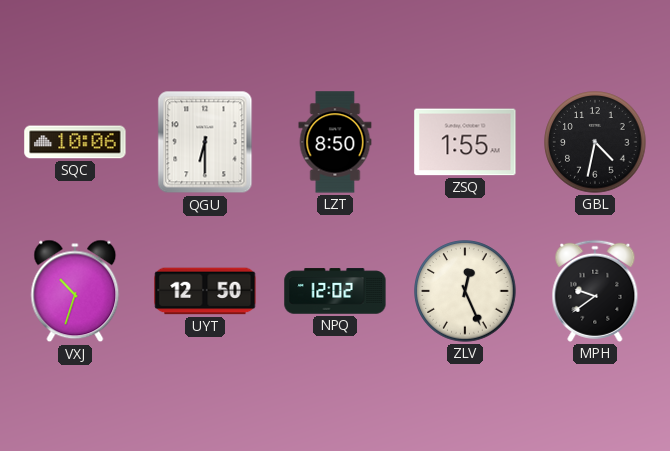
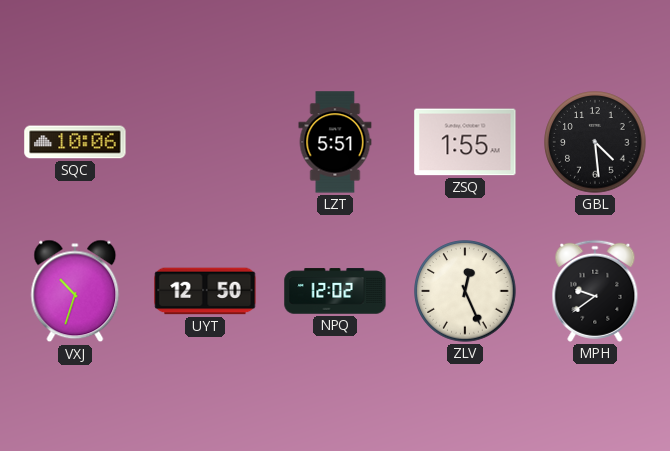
QGU: 6:30 -> none (205, 142)
LZT: 8:50 -> 5:51 (335, 142)
GBL: 4:32 -> 4:29 (595, 142)
